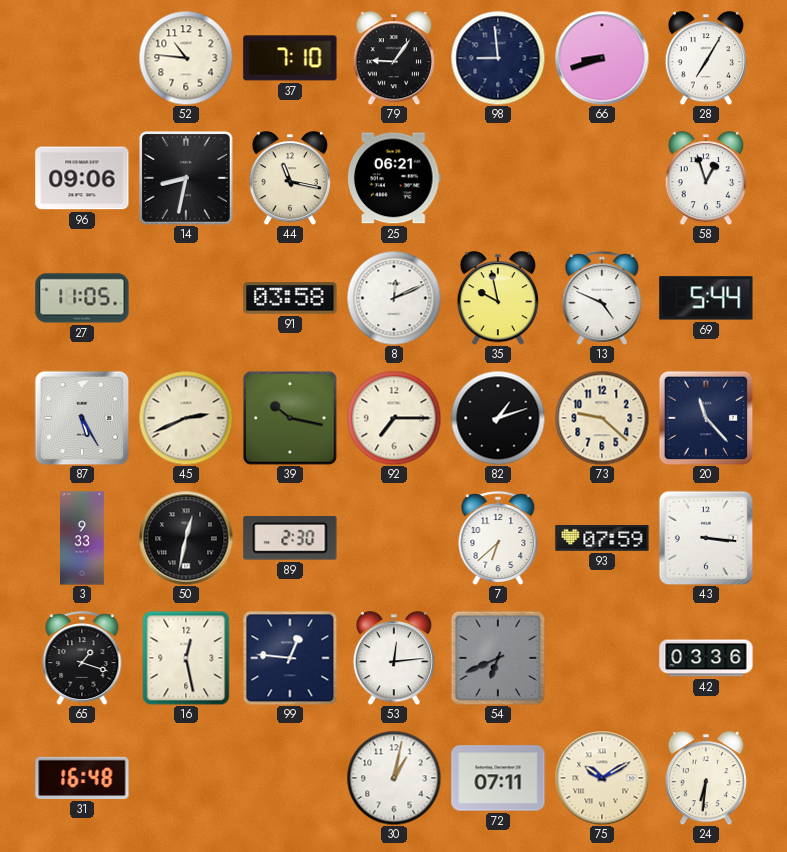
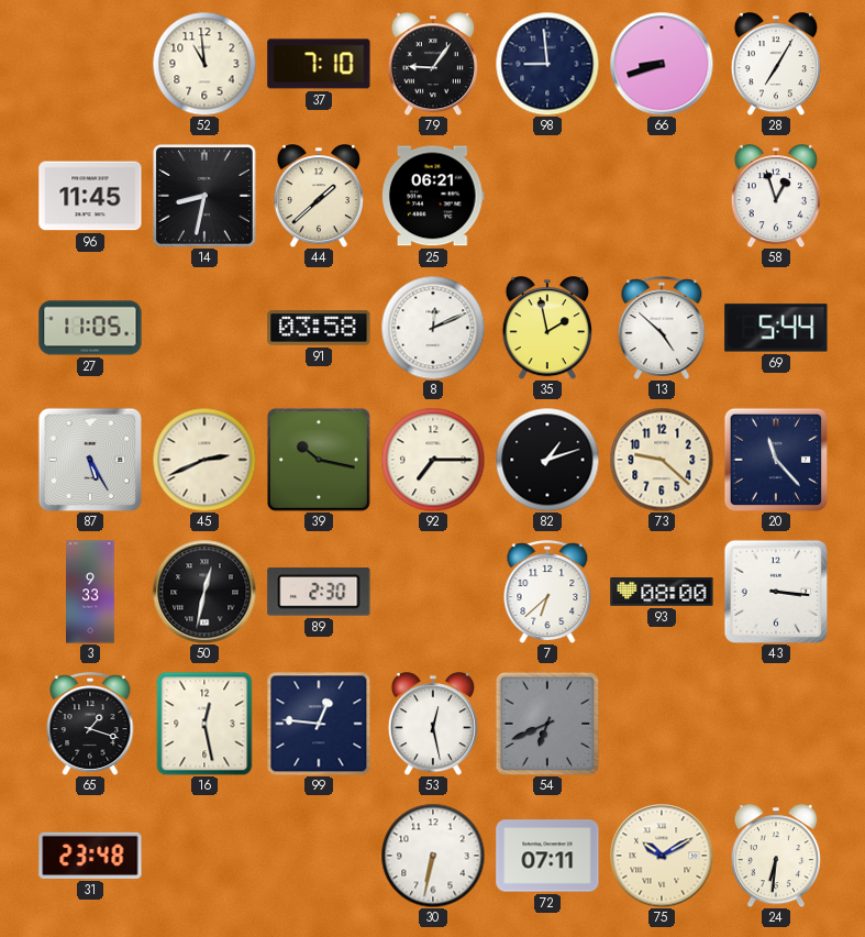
52: 10:46 -> 10:59 (204, 64)
96: 09:06 -> 11:45 (90, 196)
44: 11:17 -> 1:38 (319, 196)
35: 9:58 -> 1:58 (547, 328)
13: 4:49 -> 4:52 (662, 328)
93: 07:59 -> 08:00 (662, 593)
53: 12:14 -> 12:28 (433, 724)
42: 03:36 -> none (706, 658)
31: 16:48 -> 23:48 (90, 856)
30: 1:02 -> 6:32 (433, 856)
